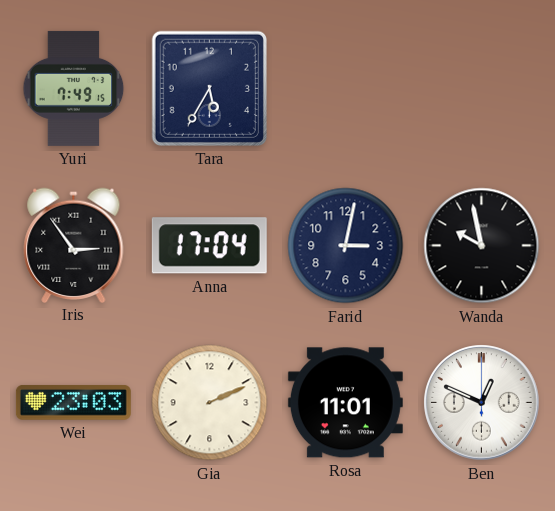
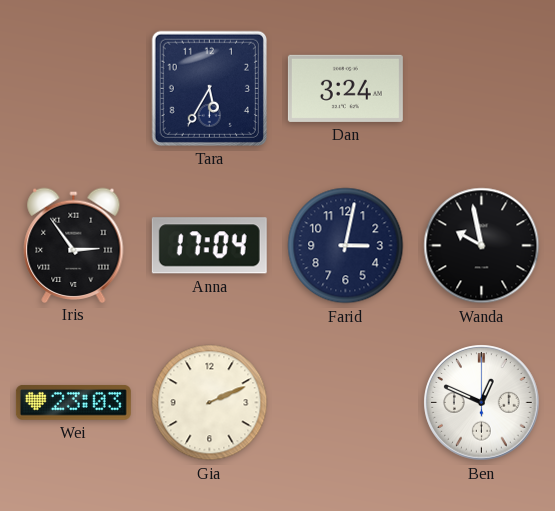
Yuri: 7:49 -> none (74, 88)
Dan: none -> 3:24 (345, 88)
Rosa: 11:01 -> none (345, 403)
